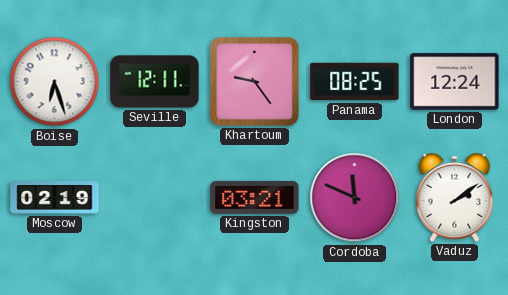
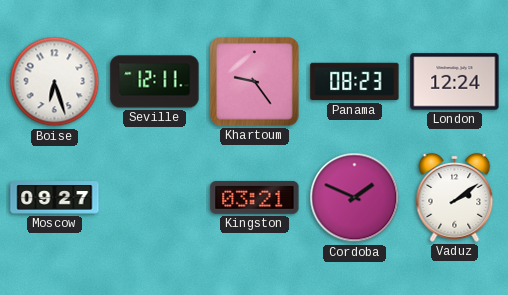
Panama: 08:25 -> 08:23 (355, 82)
Moscow: 02:19 -> 09:27 (55, 198)
Cordoba: 11:49 -> 1:49 (355, 198)
